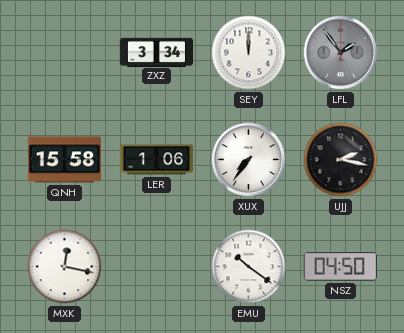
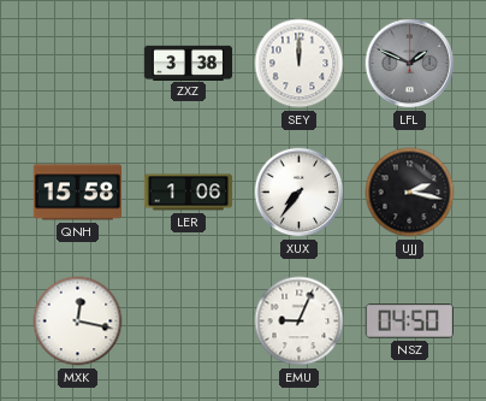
ZXZ: 3:34 -> 3:38 (189, 63)
LFL: 1:54 -> 1:49 (410, 64)
EMU: 10:21 -> 9:04 (300, 322)
